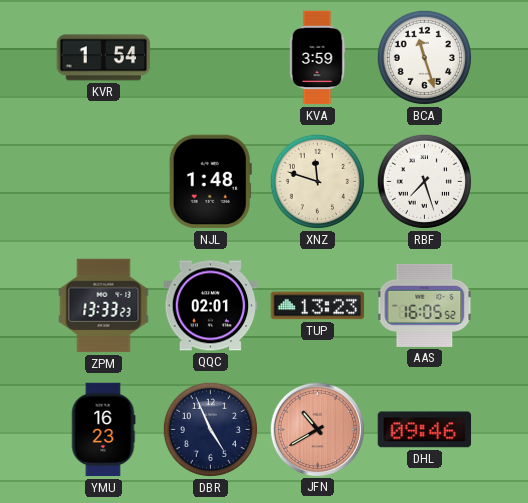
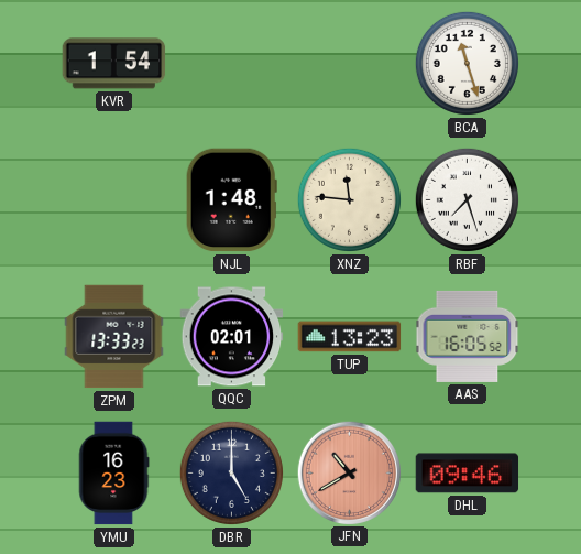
KVA: 3:59 -> none (317, 58)
XNZ: 11:48 -> 11:46 (349, 199)
DBR: 4:56 -> 5:00 (231, 472)
